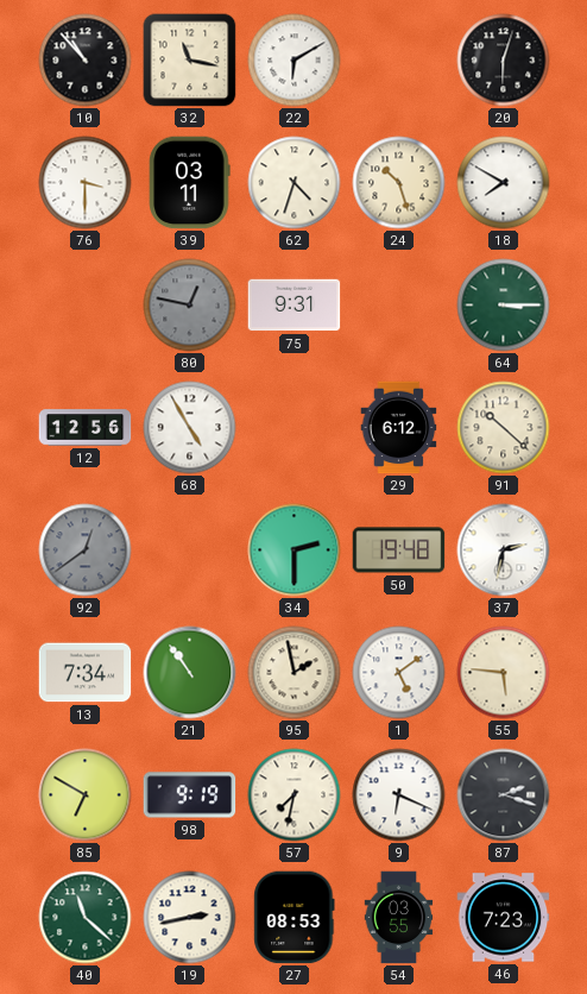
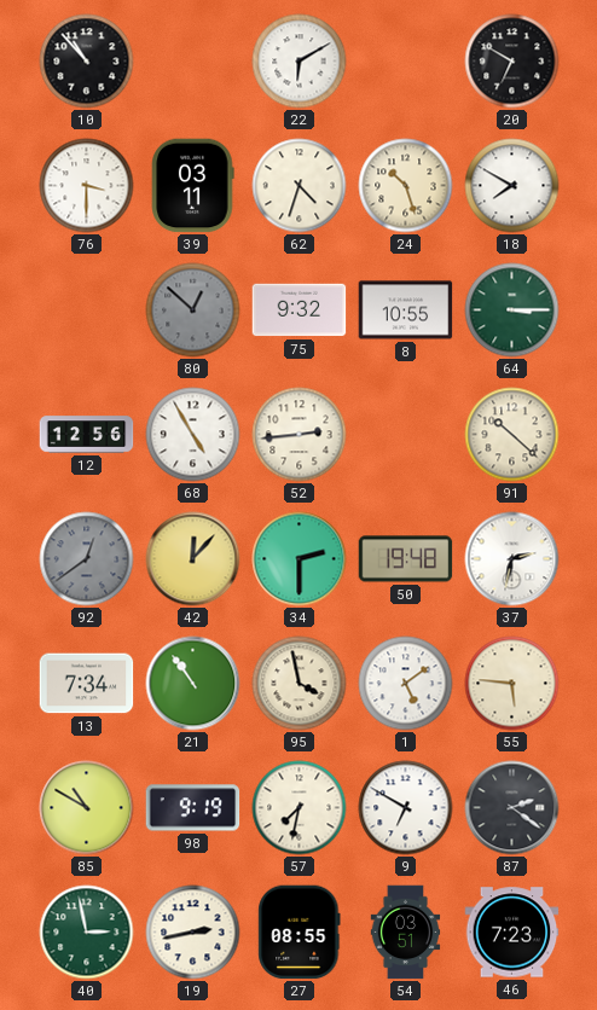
32: 11:17 -> none (190, 61)
20: 6:03 -> 6:50 (512, 62)
80: 12:47 -> 12:52 (193, 310)
75: 9:31 -> 9:32 (300, 310)
8: none -> 10:55 (406, 310)
52: none -> 2:44 (300, 435)
29: 6:12 -> none (399, 428)
42: none -> 12:07 (193, 559)
95: 1:58 -> 3:58 (300, 684)
85: 6:50 -> 10:50 (87, 808)
9: 6:19 -> 6:50 (406, 808)
87: 2:18 -> 2:21 (512, 808)
40: 11:22 -> 2:58 (87, 933)
27: 08:53 -> 08:55 (300, 933)
54: 03:55 -> 03:51 (406, 933)
